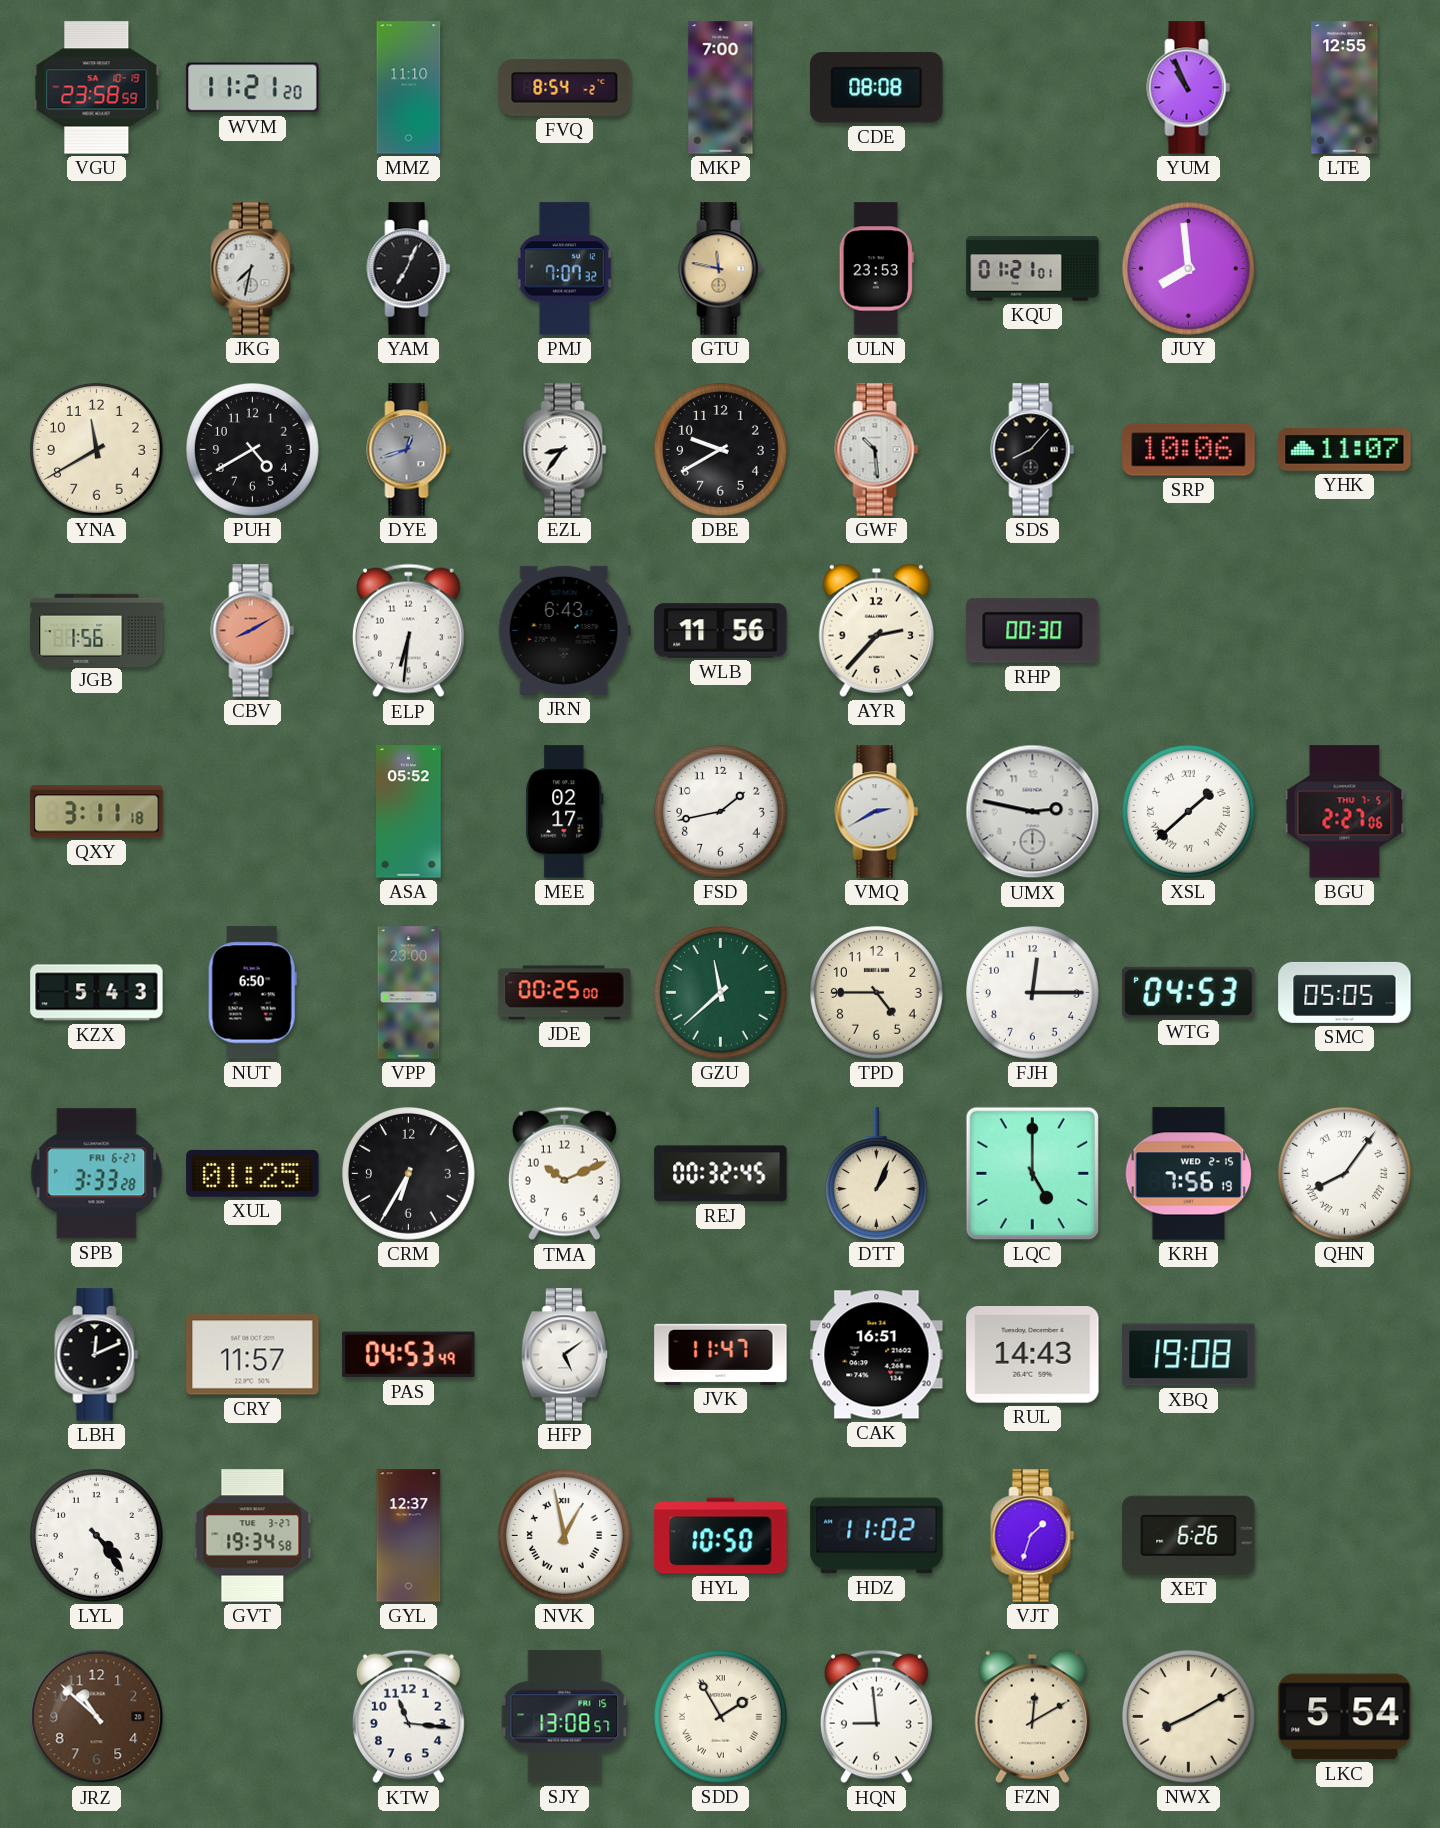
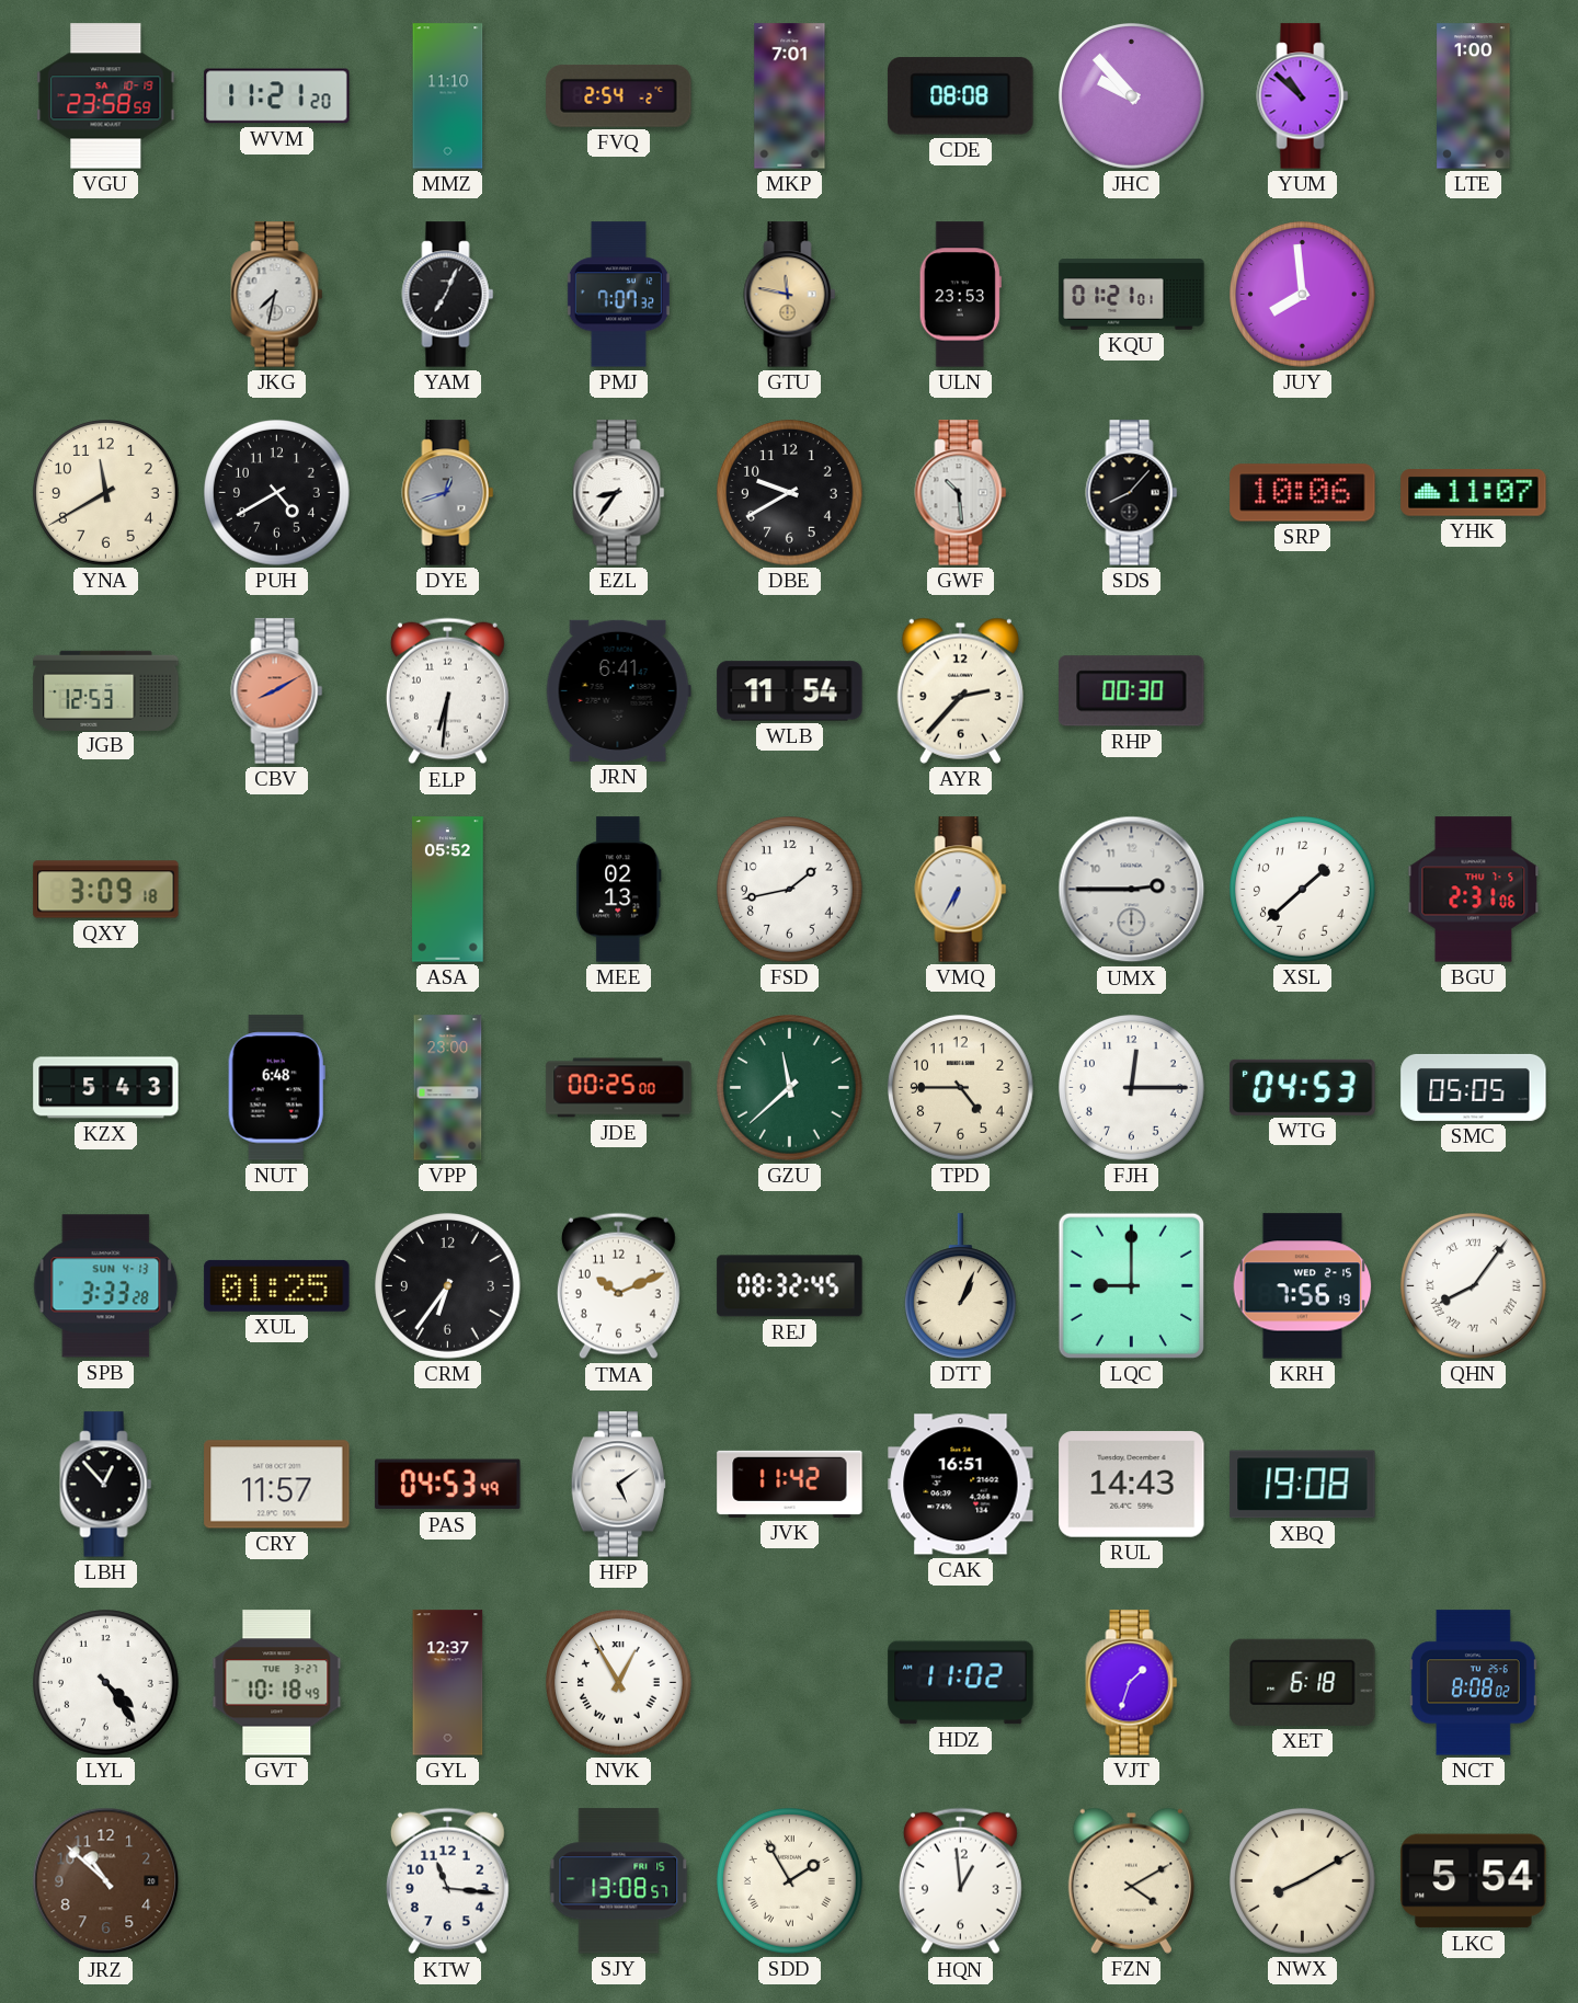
FVQ: 8:54 -> 2:54 (619, 95)
MKP: 7:00 -> 7:01 (790, 96)
JHC: none -> 9:53 (1132, 96)
YUM: 10:56 -> 10:52 (1303, 96)
LTE: 12:55 -> 1:00 (1474, 96)
JGB: 1:56 -> 12:53 (106, 690)
JRN: 6:43 -> 6:41 (618, 690)
WLB: 11:56 -> 11:54 (790, 691)
QXY: 3:11 -> 3:09 (106, 890)
MEE: 02:17 -> 02:13 (619, 890)
VMQ: 2:40 -> 6:35 (961, 890)
UMX: 2:47 -> 2:45 (1132, 890)
XSL numerals: Roman -> Arabic (1303, 890)
BGU: 2:27 -> 2:31 (1474, 890)
NUT: 6:50 -> 6:48 (276, 1088)
SPB date: FRI 6-27 -> SUN 4-13 (106, 1286)
CRM: 6:35 -> 6:36 (448, 1286)
REJ: 00:32 -> 08:32 (790, 1286)
LQC: 5:00 -> 9:00 (1131, 1285)
LBH: 12:11 -> 12:53 (106, 1485)
JVK: 11:47 -> 11:42 (790, 1484)
GVT: 19:34 -> 10:18 (277, 1683)
NVK: 12:58 -> 12:55 (619, 1683)
HYL: 10:50 -> none (721, 1536)
XET: 6:26 -> 6:18 (1303, 1682)
NCT: none -> 8:08 (1473, 1683)
HQN: 8:59 -> 12:59 (960, 1881)
FZN: 12:10 -> 4:10 (1131, 1880)
